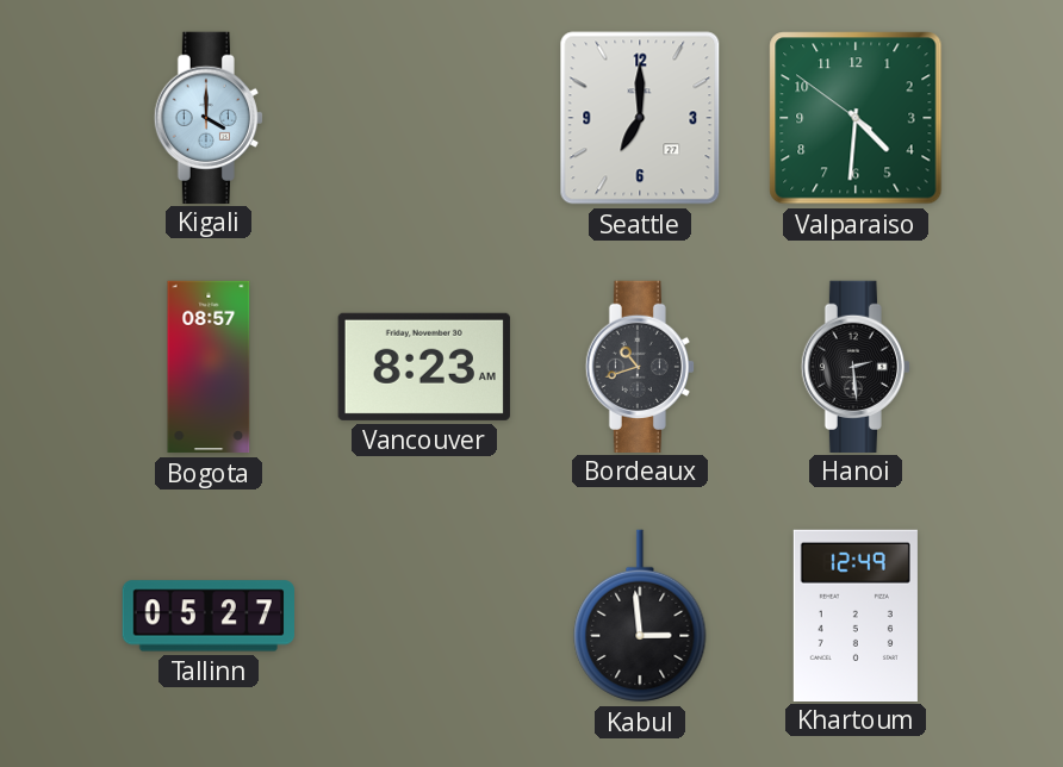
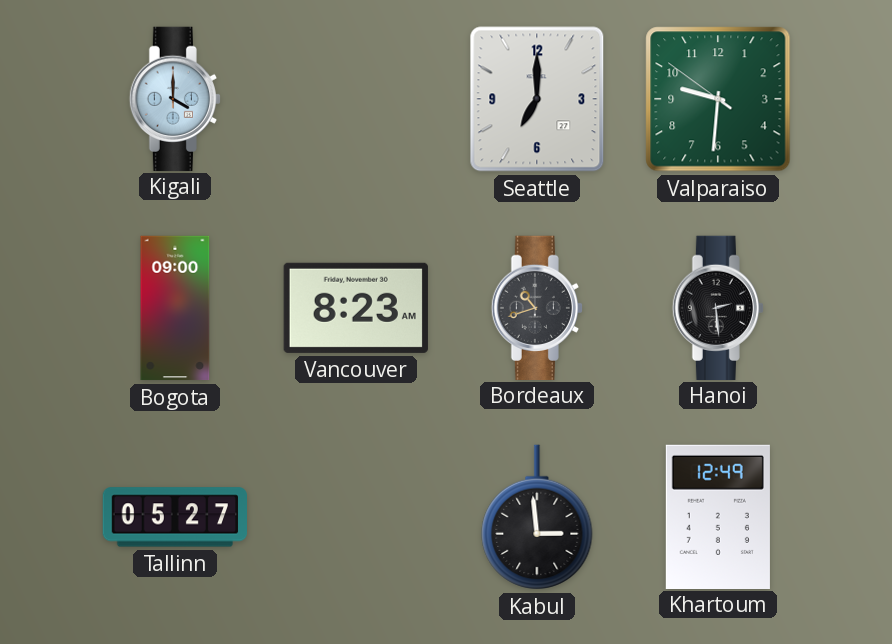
Valparaiso: 4:30 -> 9:30 (718, 99)
Bogota: 08:57 -> 09:00 (175, 308)
